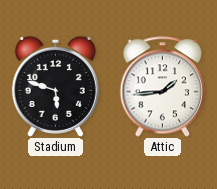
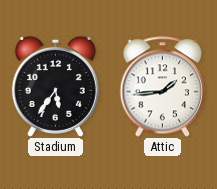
Stadium: 5:48 -> 5:36 (55, 86)
